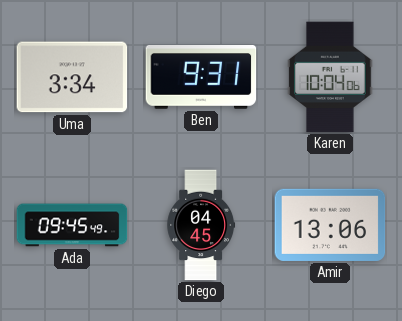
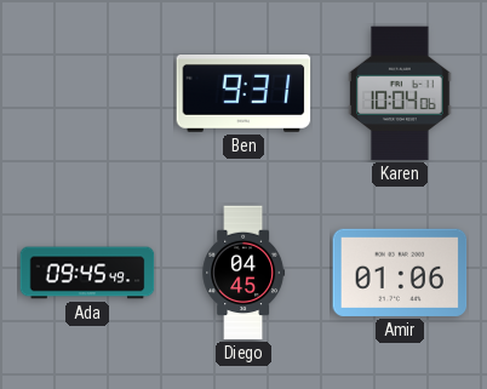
Uma: 3:34 -> none (72, 77)
Amir: 13:06 -> 01:06 (400, 273)
